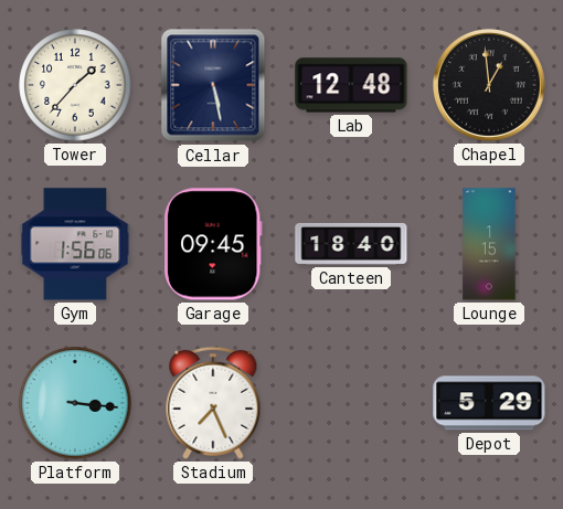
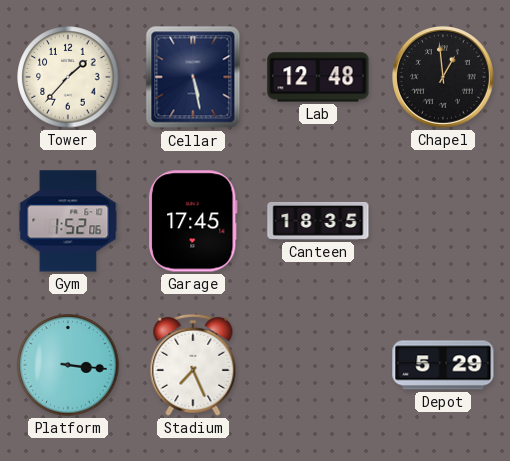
Gym: 1:56 -> 1:52 (68, 221)
Garage: 09:45 -> 17:45 (193, 221)
Canteen: 18:40 -> 18:35 (318, 221)
Lounge: 1:15 -> none (489, 244)
